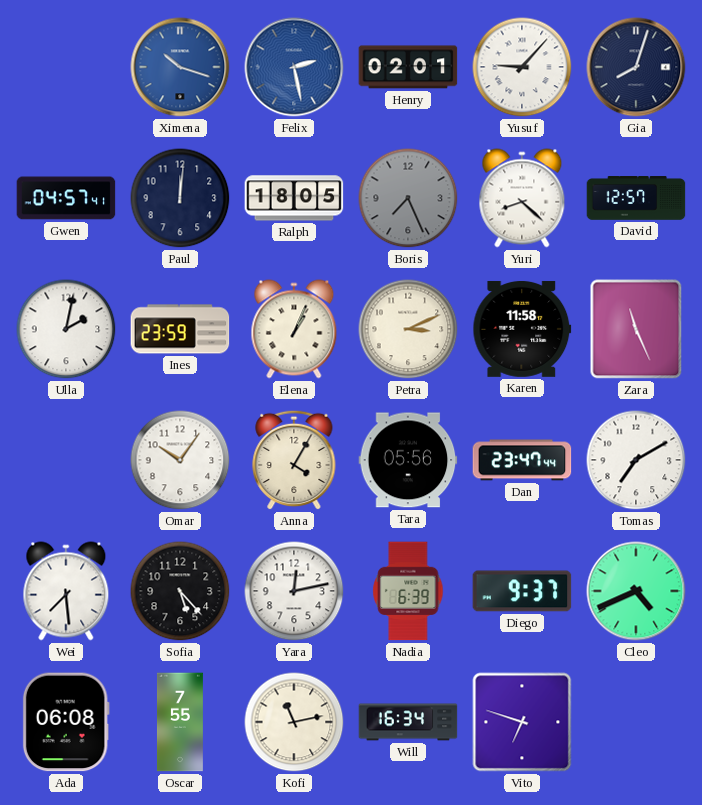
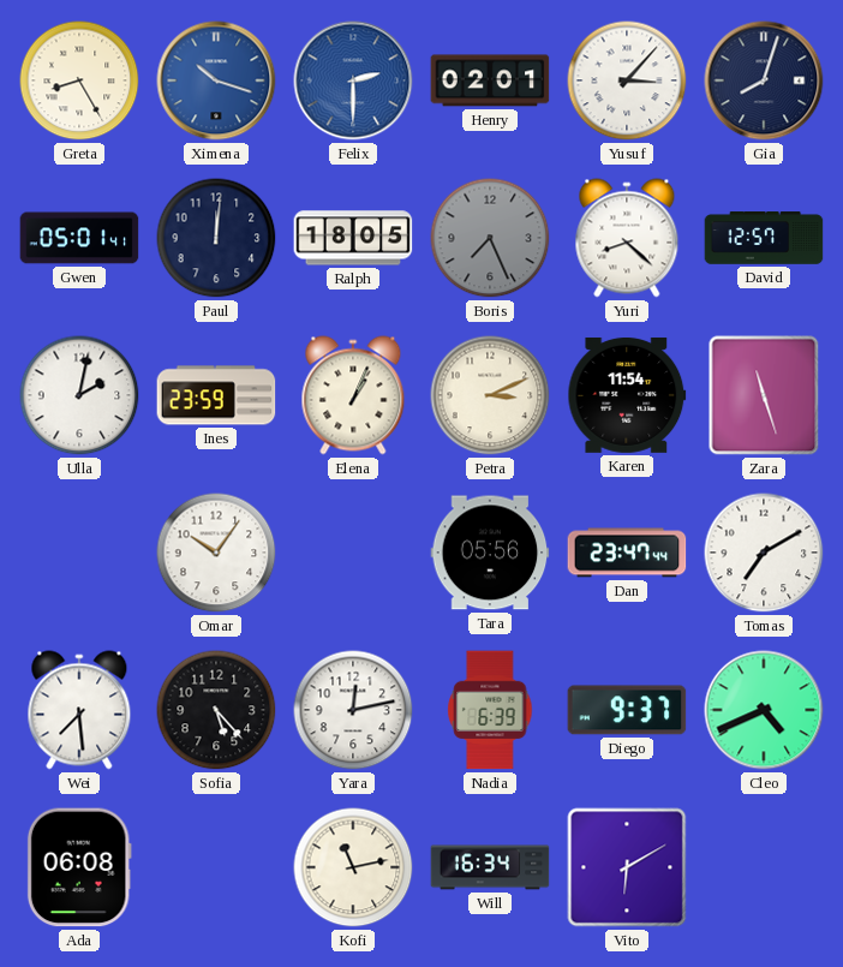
Greta: none -> 8:25 (79, 80)
Felix: 2:28 -> 2:30 (353, 80)
Yusuf: 9:07 -> 3:07 (627, 80)
Gwen: 04:57 -> 05:01 (79, 238)
Karen: 11:58 -> 11:54 (627, 395)
Zara: 11:26 -> 11:27 (764, 395)
Anna: 4:05 -> none (294, 460)
Oscar: 7:55 -> none (180, 722)
Vito: 6:48 -> 6:10 (627, 867)
